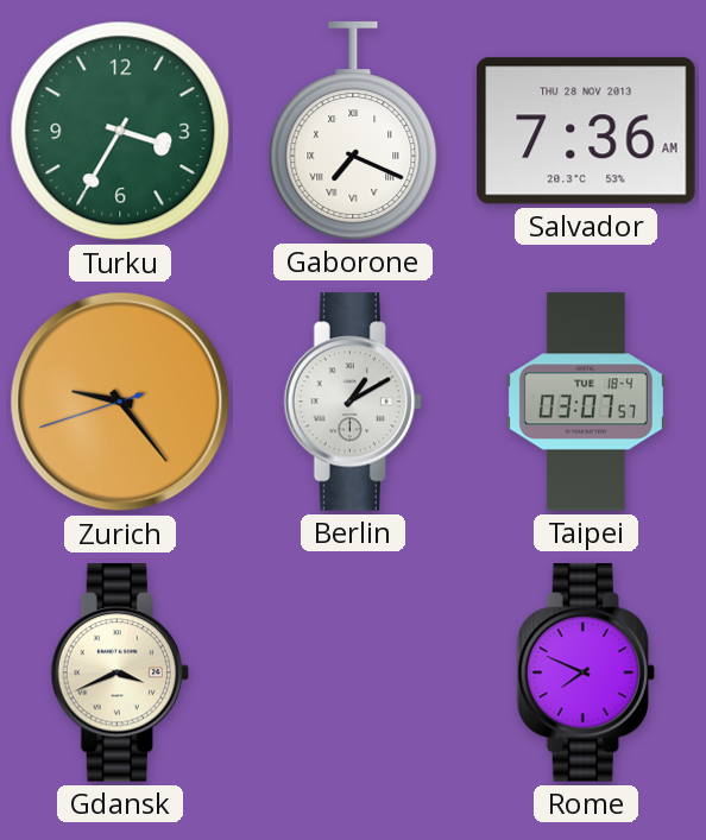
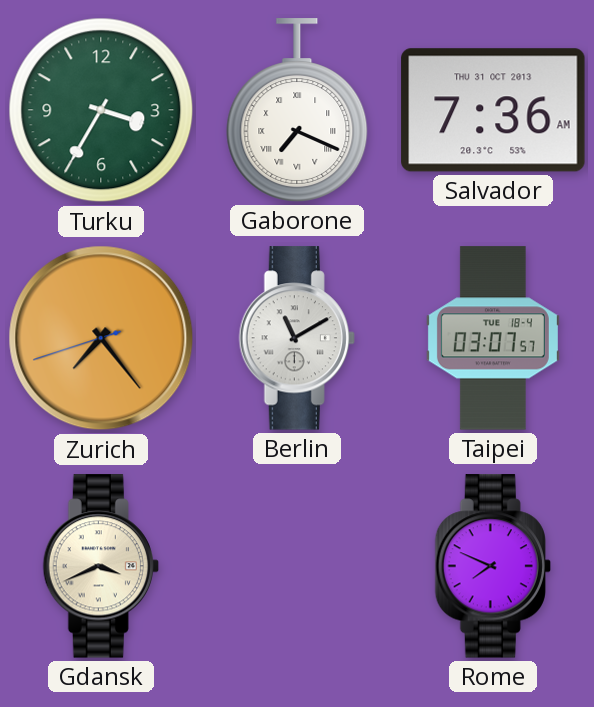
Salvador date: THU 28 NOV 2013 -> THU 31 OCT 2013 (493, 110)
Zurich: 9:23 -> 7:23 (101, 338)
Berlin: 1:10 -> 11:10 (297, 338)
